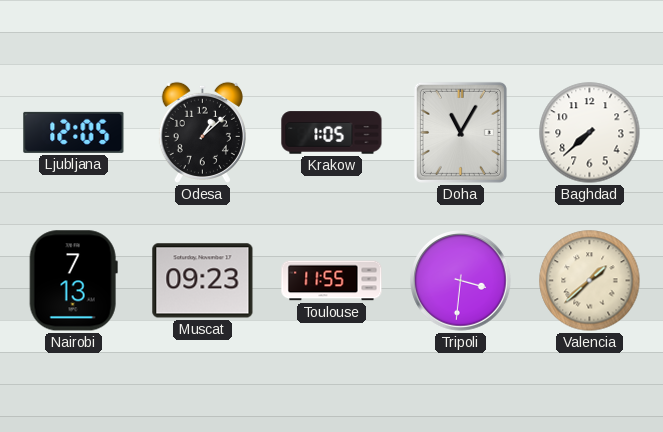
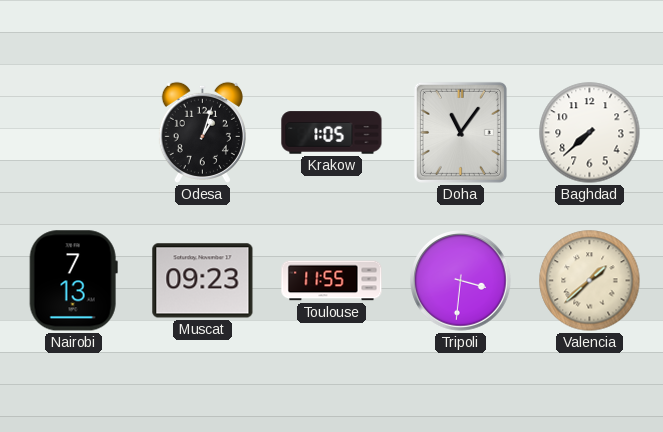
Ljubljana: 12:05 -> none (74, 132)
Odesa: 1:08 -> 1:03 (202, 132)
Doha: 11:05 -> 11:06 (460, 132)
